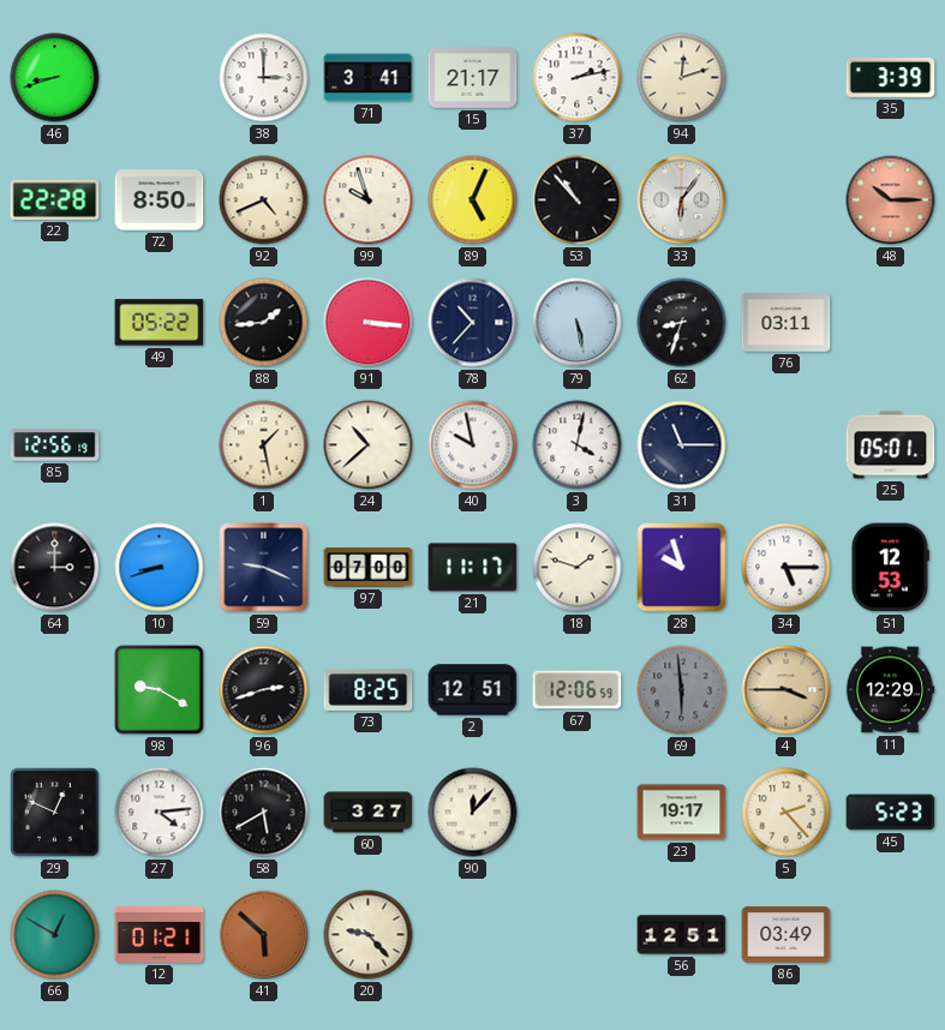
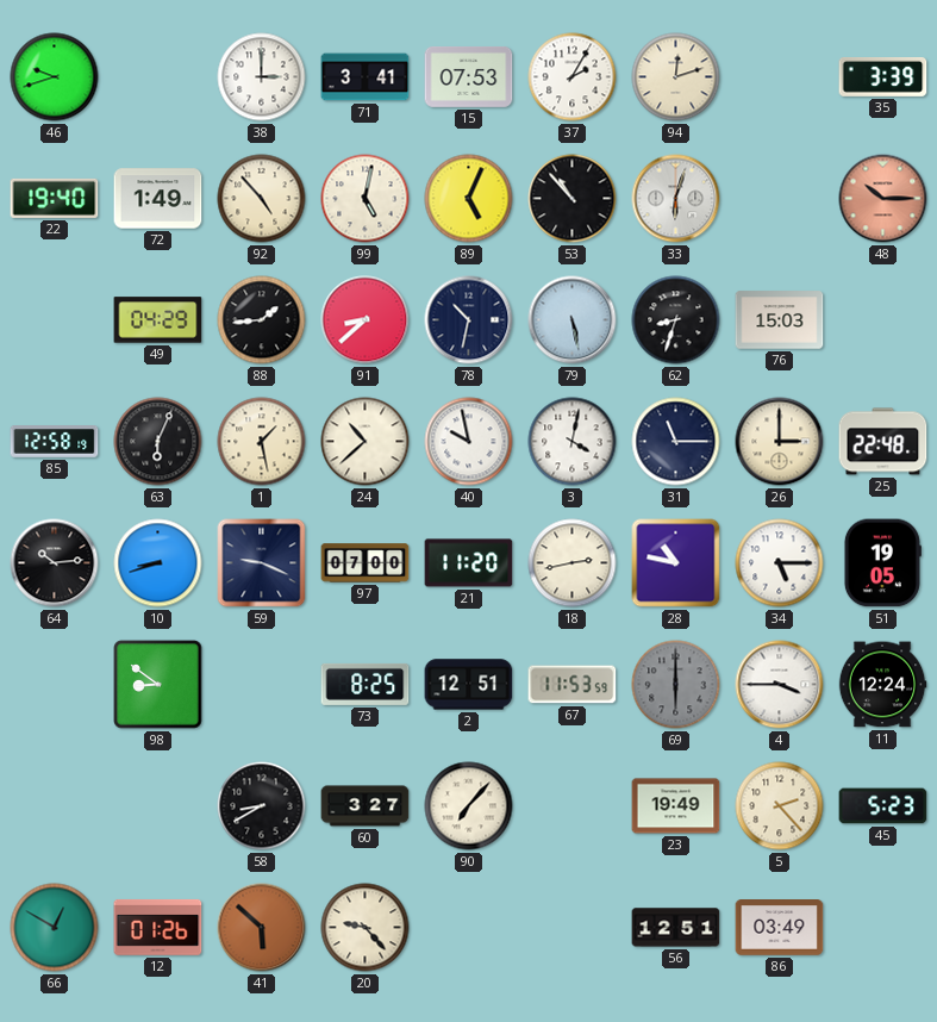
46: 8:42 -> 9:42 (55, 77)
15: 21:17 -> 07:53 (469, 76)
37: 2:13 -> 2:05 (573, 77)
22: 22:28 -> 19:40 (55, 198)
72: 8:50 -> 1:49 (158, 199)
92: 4:41 -> 4:53 (262, 199)
99: 9:57 -> 5:02 (366, 199)
33: 6:06 -> 6:03 (676, 199)
49: 05:22 -> 04:29 (158, 320)
91: 3:16 -> 8:38 (366, 320)
78: 10:37 -> 10:32 (469, 320)
76: 03:11 -> 15:03 (780, 320)
85: 12:56 -> 12:58 (55, 442)
63: none -> 6:04 (158, 442)
26: none -> 3:00 (780, 442)
25: 05:01 -> 22:48 (883, 442)
64: 3:00 -> 10:14 (55, 563)
21: 11:17 -> 11:20 (469, 563)
18: 1:48 -> 2:43 (573, 563)
28: 9:57 -> 10:47 (676, 563)
51: 12:53 -> 19:05 (882, 563)
98: 9:20 -> 8:51 (158, 685)
96: 2:42 -> none (264, 690)
67: 12:06 -> 11:53 (573, 685)
69: 5:59 -> 6:00 (676, 685)
4 dial: champagne -> white (780, 685)
11: 12:29 -> 12:24 (882, 685)
29: 12:49 -> none (55, 813)
27: 4:14 -> none (160, 813)
58: 5:40 -> 8:40 (262, 806)
90: 12:07 -> 7:07 (469, 806)
23: 19:17 -> 19:49 (676, 806)
12: 01:21 -> 01:26 (158, 927)
